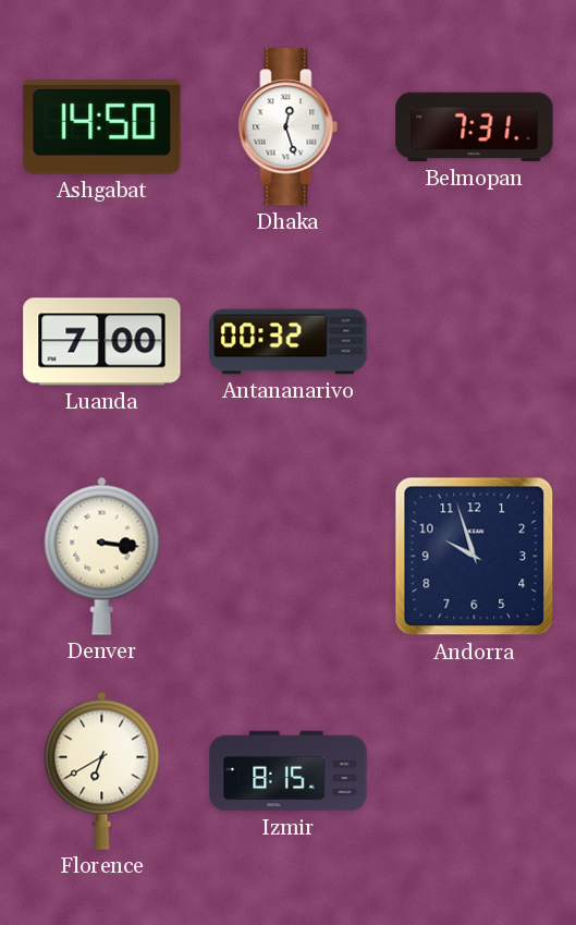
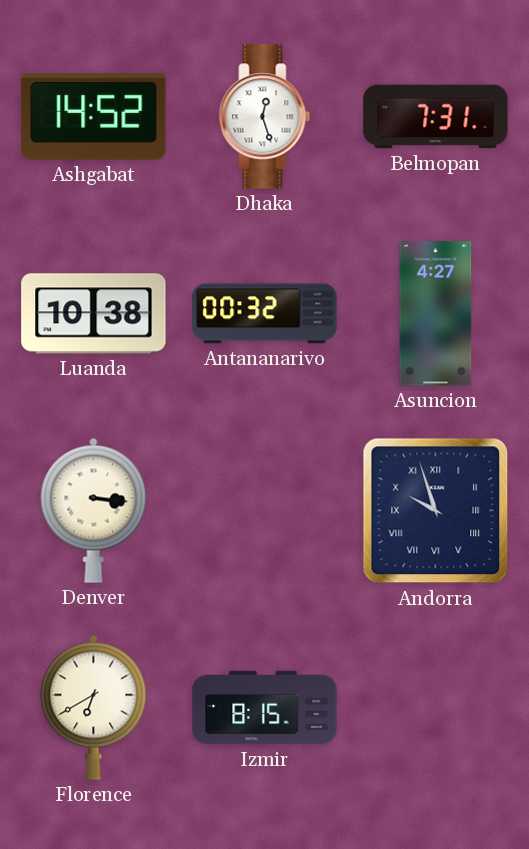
Ashgabat: 14:50 -> 14:52 (94, 116)
Luanda: 7:00 -> 10:38 (94, 314)
Asuncion: none -> 4:27 (436, 314)
Andorra numerals: Arabic -> Roman (436, 511)
